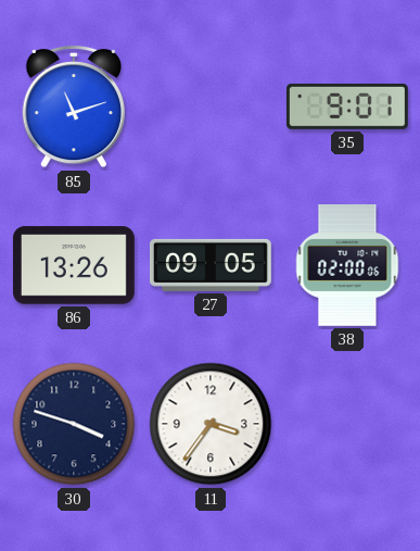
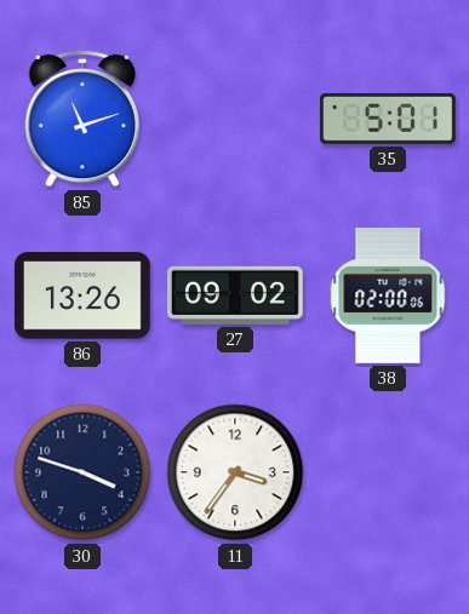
35: 9:01 -> 5:01 (388, 119)
27: 09:05 -> 09:02 (235, 295)
